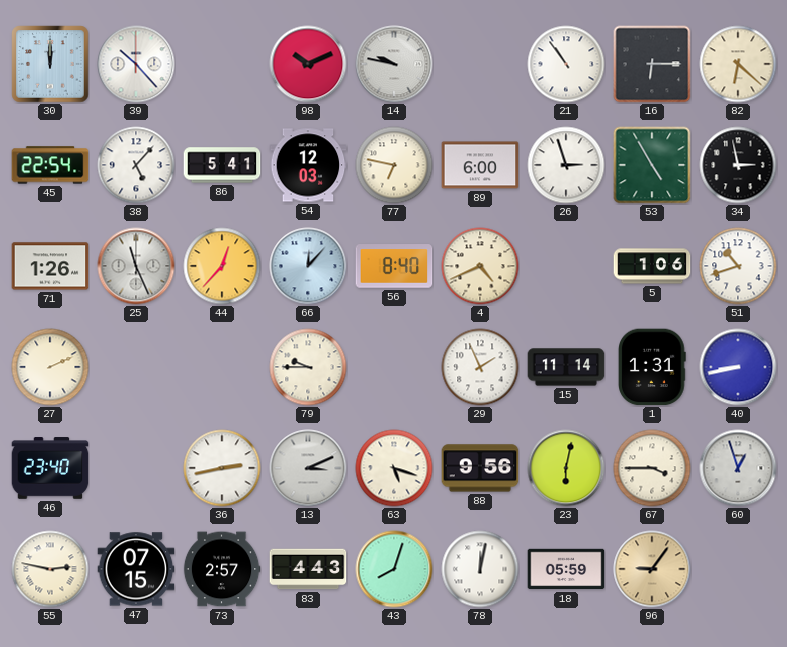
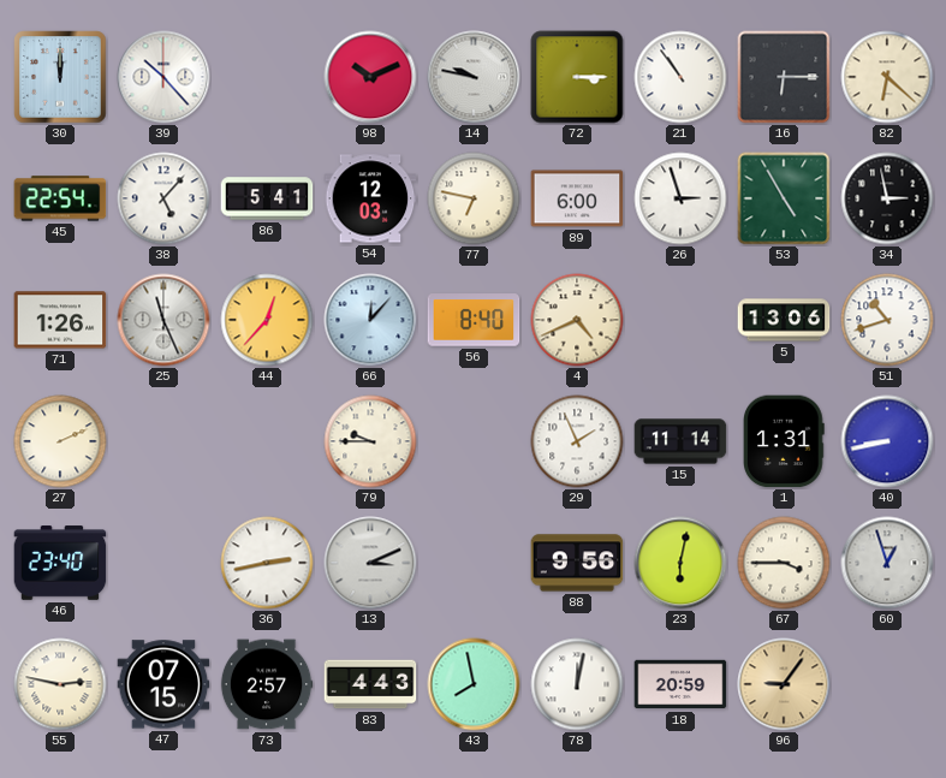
72: none -> 3:15 (577, 77)
5: 1:06 -> 13:06 (784, 320)
63: 5:18 -> none (394, 468)
43: 8:03 -> 7:58 (474, 684)
18: 05:59 -> 20:59 (680, 684)
